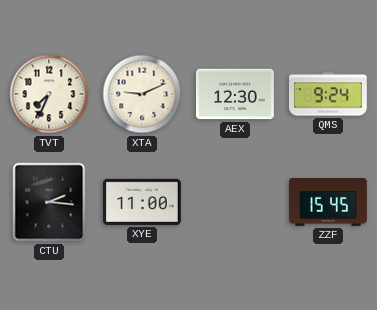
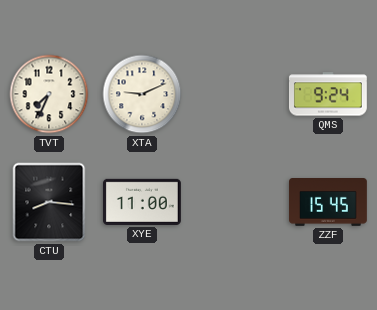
AEX: 12:30 -> none (235, 94)
CTU: 2:16 -> 8:16 (49, 202)
